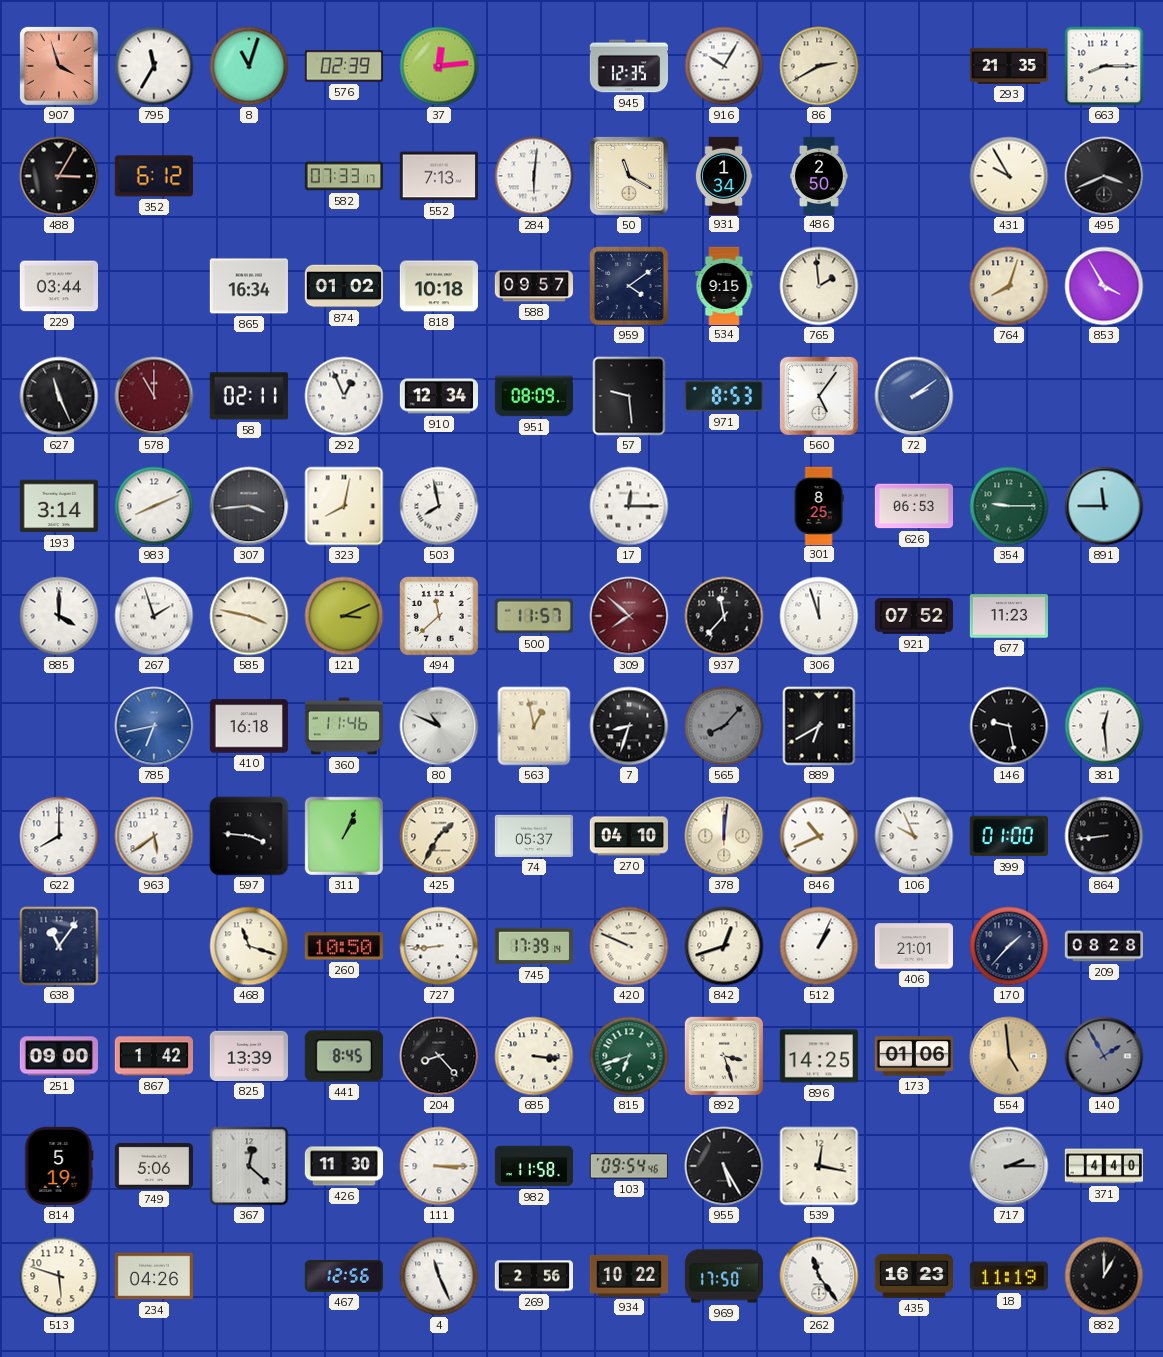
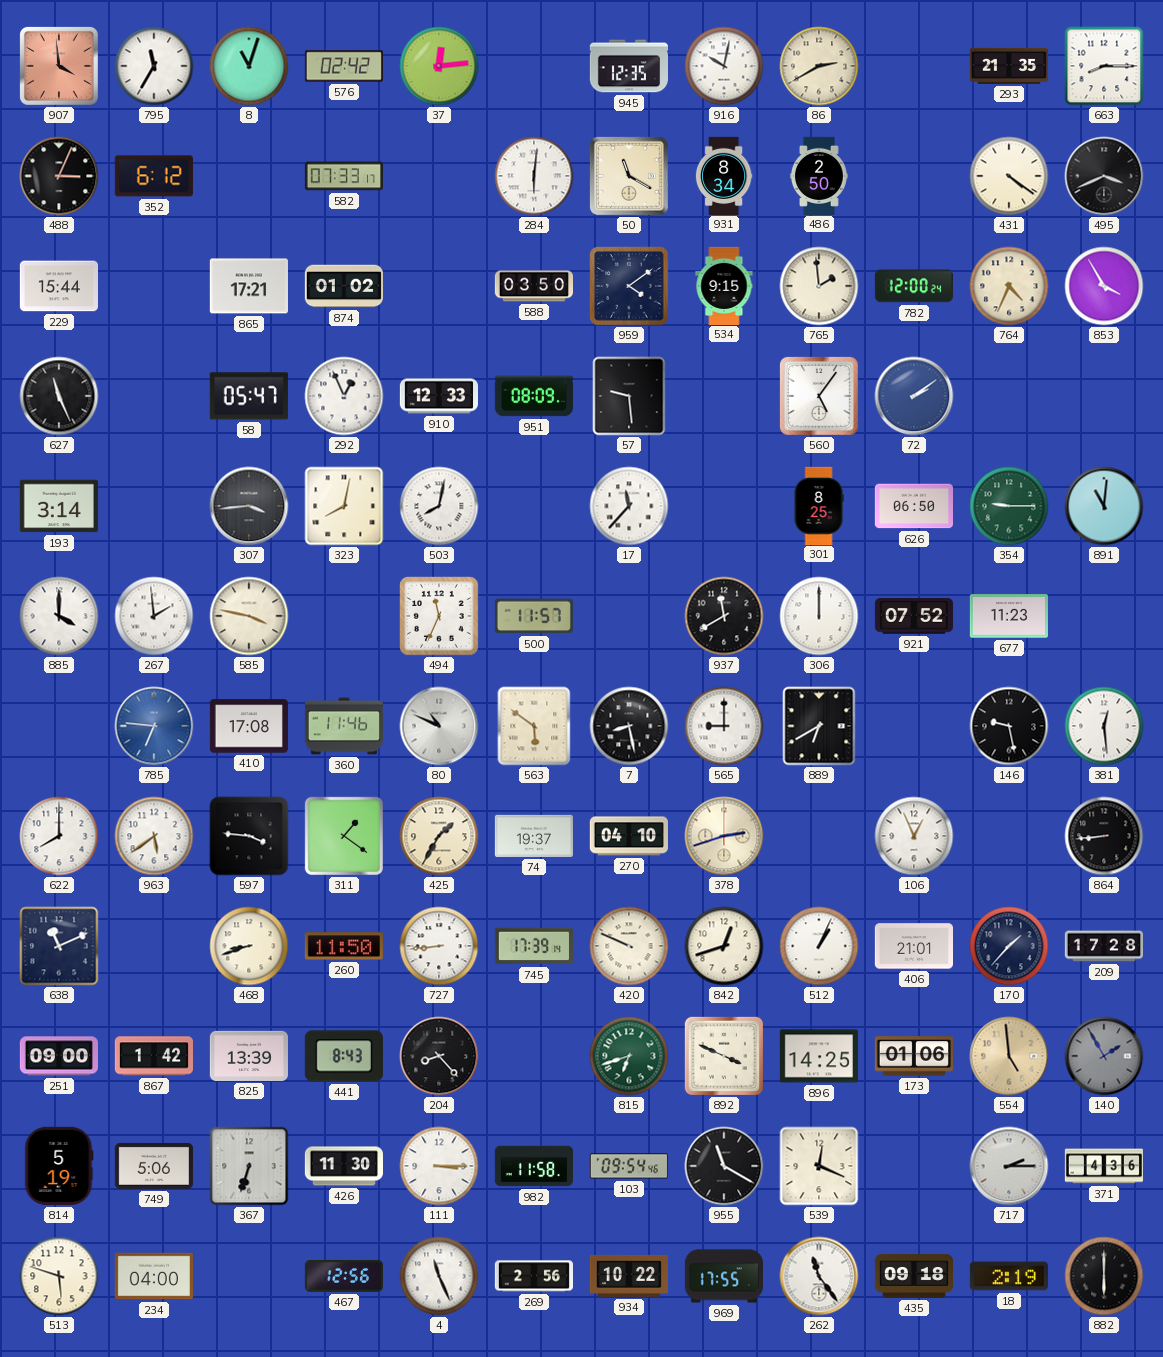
907: 3:57 -> 3:59 (59, 66)
576: 02:39 -> 02:42 (343, 66)
916: 10:05 -> 10:02 (724, 66)
488: 3:05 -> 3:04 (59, 176)
552: 7:13 -> none (439, 176)
931: 1:34 -> 8:34 (724, 175)
431: 9:55 -> 4:21 (1009, 176)
229: 03:44 -> 15:44 (58, 286)
865: 16:34 -> 17:21 (249, 286)
818: 10:18 -> none (439, 286)
588: 09:57 -> 03:50 (533, 286)
782: none -> 12:00 (913, 286)
764: 8:03 -> 4:34 (1009, 286)
578: 11:00 -> none (154, 396)
58: 02:11 -> 05:47 (249, 396)
910: 12:34 -> 12:33 (438, 396)
971: 8:53 -> none (723, 396)
983: 8:11 -> none (154, 506)
503: 7:58 -> 8:02 (439, 506)
17: 12:15 -> 11:37 (629, 506)
626: 06:53 -> 06:50 (913, 506)
891: 11:45 -> 11:01 (1104, 506)
267: 1:57 -> 1:59 (154, 616)
121: 3:11 -> none (344, 616)
494: 11:38 -> 11:34 (439, 616)
309: 7:52 -> none (629, 616)
937: 11:37 -> 11:40 (724, 616)
306: 11:57 -> 12:00 (819, 616)
785: 6:43 -> 6:46 (154, 726)
410: 16:18 -> 17:08 (248, 726)
563: 12:58 -> 5:51 (534, 726)
7: 8:33 -> 8:28 (629, 726)
565: 8:07 -> 9:00 (724, 726)
565 dial: grey -> white (724, 726)
311: 1:04 -> 1:21 (344, 836)
74: 05:37 -> 19:37 (533, 836)
378: 12:01 -> 2:42 (724, 836)
846: 10:41 -> none (819, 836)
106: 9:56 -> 12:56 (914, 836)
399: 01:00 -> none (1008, 836)
638: 11:06 -> 11:11 (59, 946)
468: 11:18 -> 8:42 (249, 946)
260: 10:50 -> 11:50 (344, 946)
209: 08:28 -> 17:28 (1103, 946)
441: 8:45 -> 8:43 (344, 1056)
685: 3:16 -> none (534, 1056)
892: 3:27 -> 3:49 (724, 1056)
367: 12:22 -> 6:33 (249, 1166)
955: 5:25 -> 11:20 (724, 1166)
539: 12:17 -> 12:19 (819, 1166)
371: 4:40 -> 4:36 (1103, 1166)
234: 04:26 -> 04:00 (154, 1276)
969: 17:50 -> 17:55 (723, 1276)
435: 16:23 -> 09:18 (913, 1276)
18: 11:19 -> 2:19 (1008, 1276)
882: 1:00 -> 6:00 (1104, 1276)
